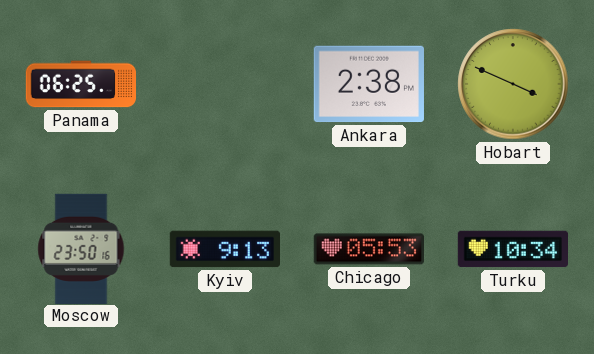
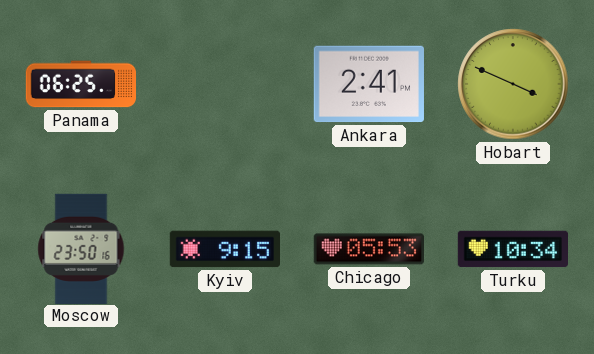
Ankara: 2:38 -> 2:41 (369, 84)
Kyiv: 9:13 -> 9:15 (224, 249)
